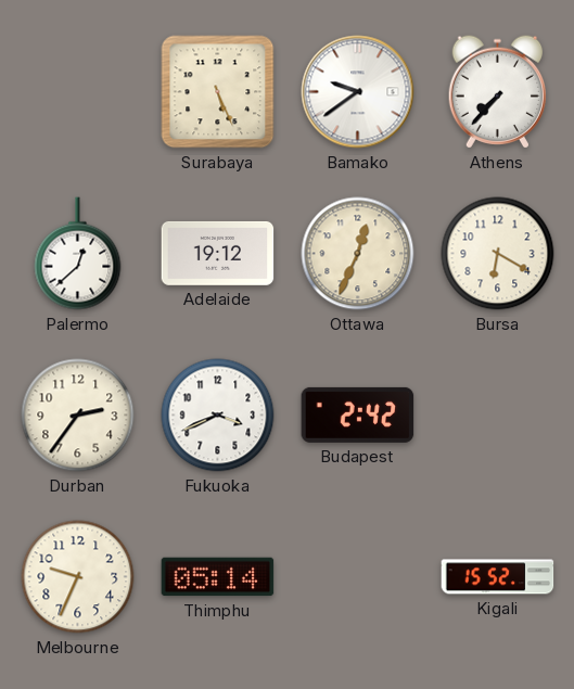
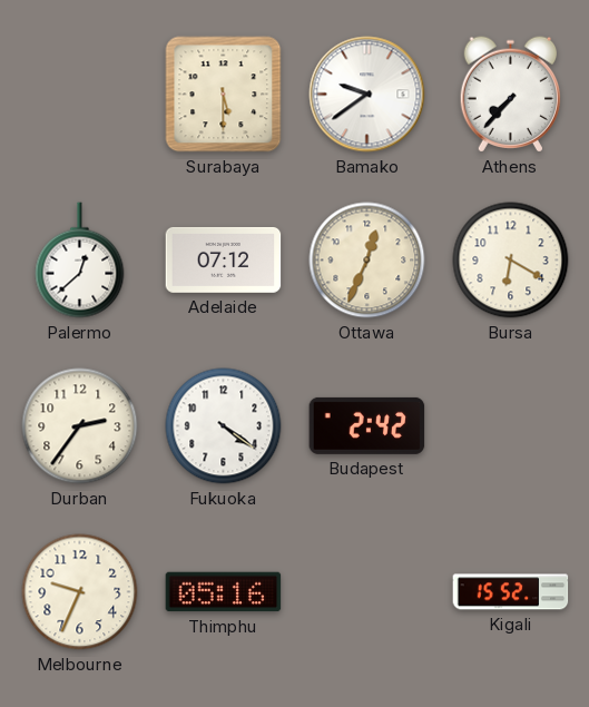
Surabaya: 5:26 -> 5:30 (224, 95)
Adelaide: 19:12 -> 07:12 (224, 259)
Fukuoka: 3:41 -> 4:21 (224, 426)
Thimphu: 05:14 -> 05:16 (224, 592)
